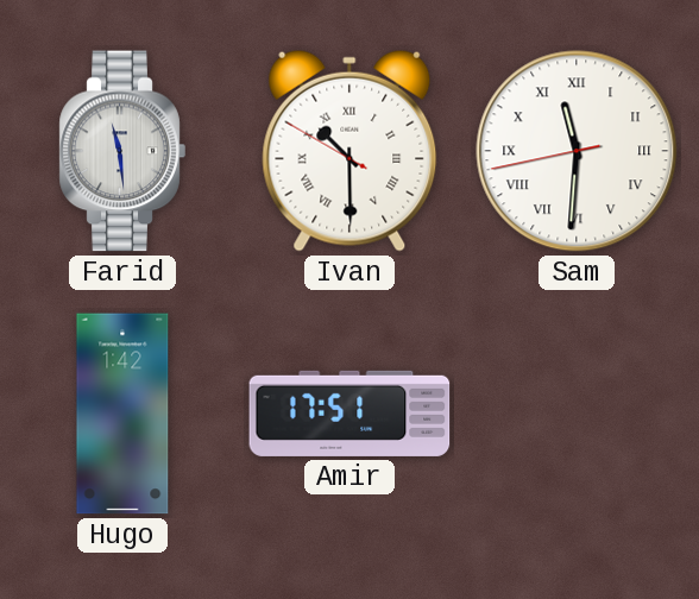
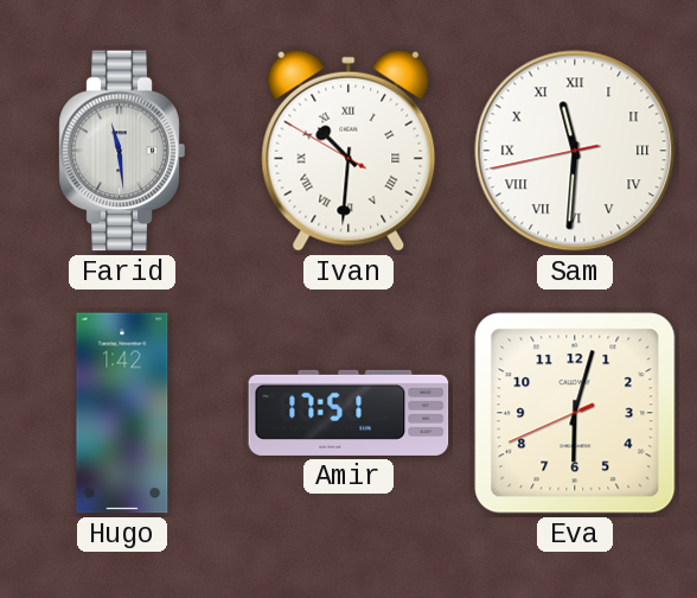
Ivan: 10:29 -> 10:30 (348, 151)
Eva: none -> 6:02 (575, 413)
